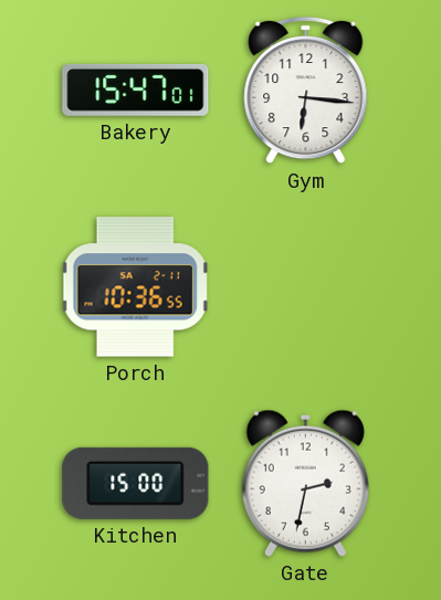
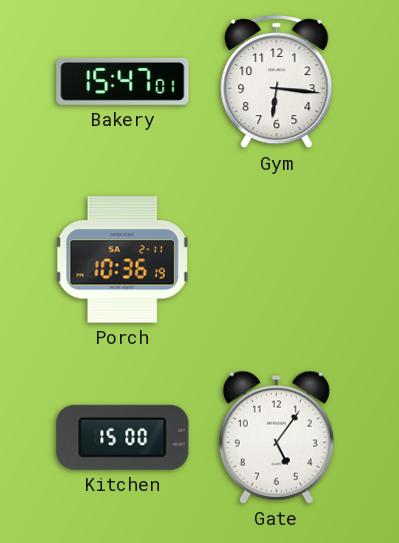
Porch: 10:36:55 -> 10:36:19 (122, 260)
Gate: 2:32 -> 5:06 (276, 437)
